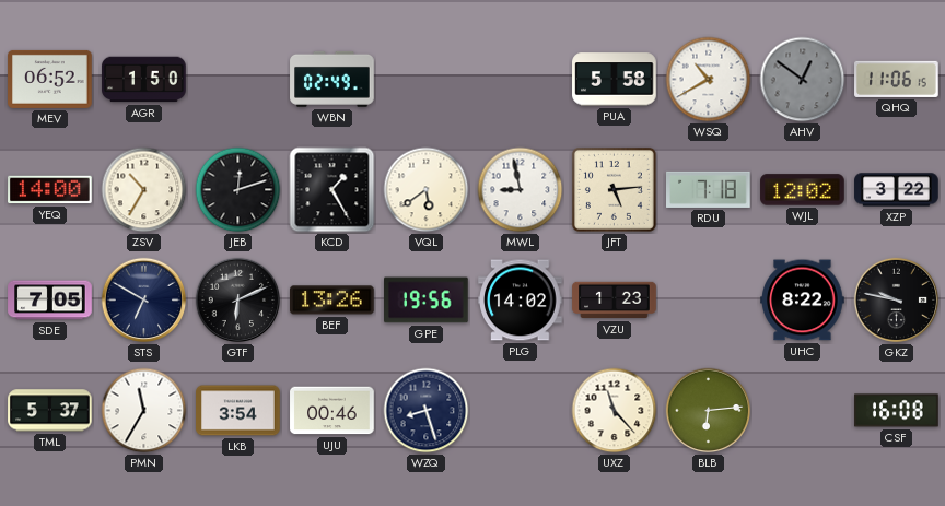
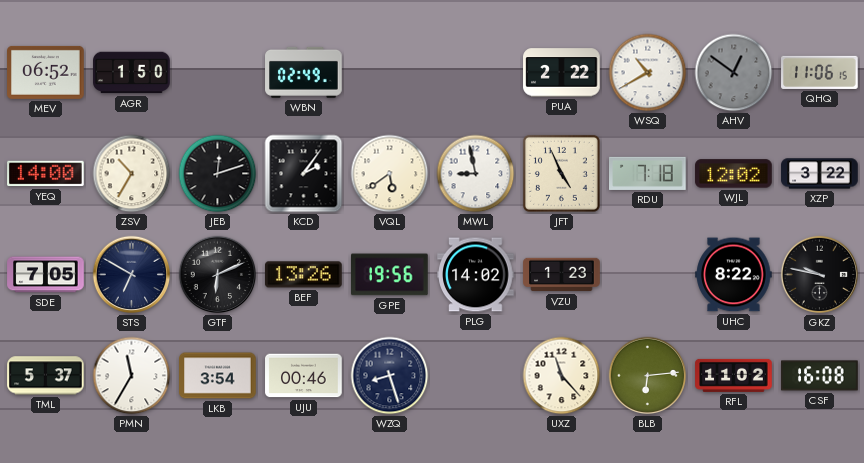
PUA: 5:58 -> 2:22 (562, 73)
KCD: 1:25 -> 2:06 (304, 174)
JFT: 5:14 -> 4:56 (561, 173)
RFL: none -> 11:02 (734, 375)
